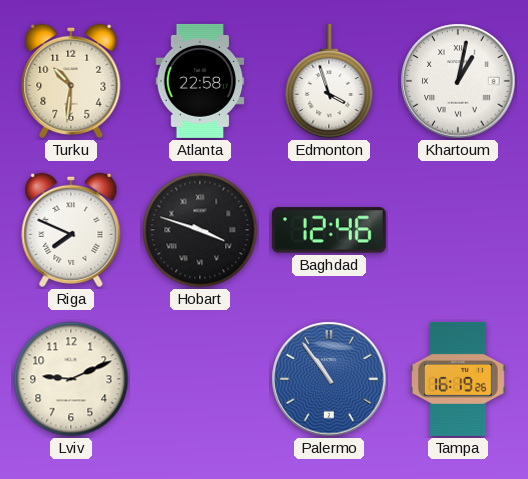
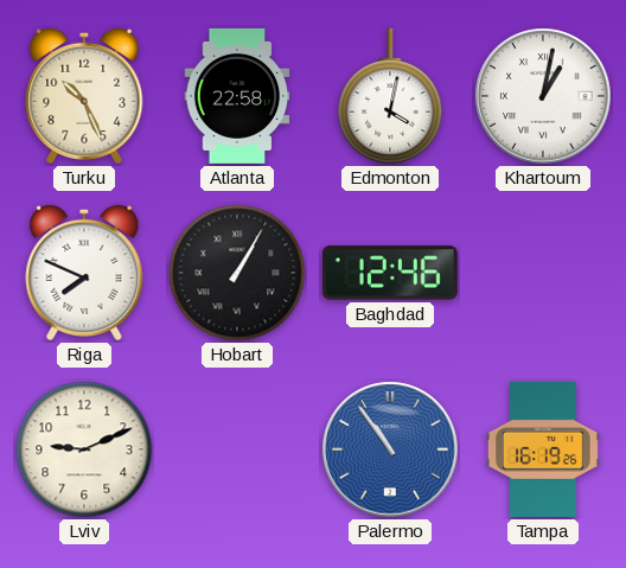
Turku: 10:31 -> 10:26 (84, 96)
Edmonton: 3:57 -> 4:02 (390, 96)
Hobart: 3:48 -> 1:05 (237, 273)
